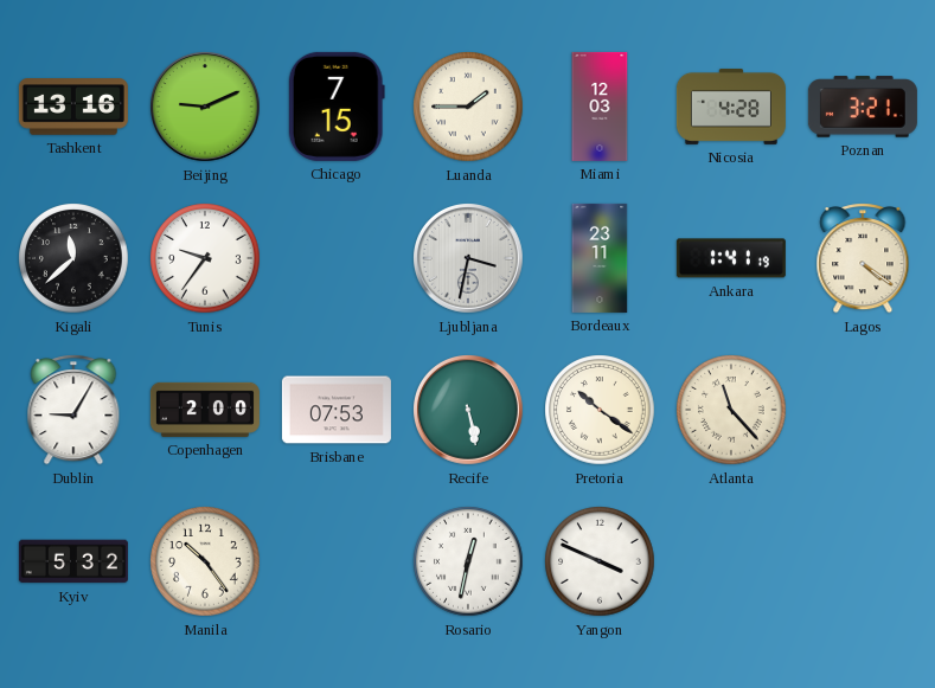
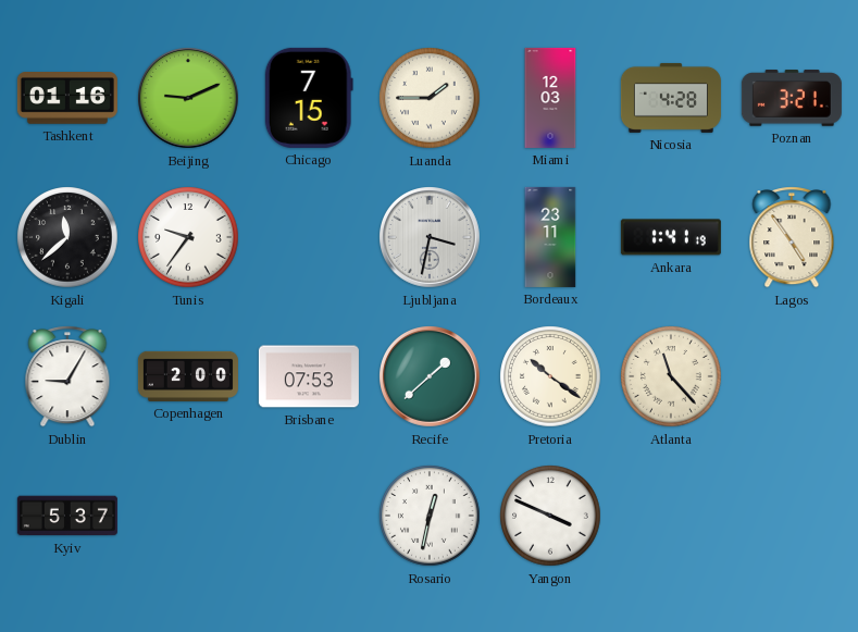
Tashkent: 13:16 -> 01:16 (67, 99)
Lagos: 4:21 -> 4:54 (792, 237)
Recife: 5:28 -> 1:38 (431, 377)
Kyiv: 5:32 -> 5:37 (67, 516)
Manila: 10:24 -> none (205, 561)
